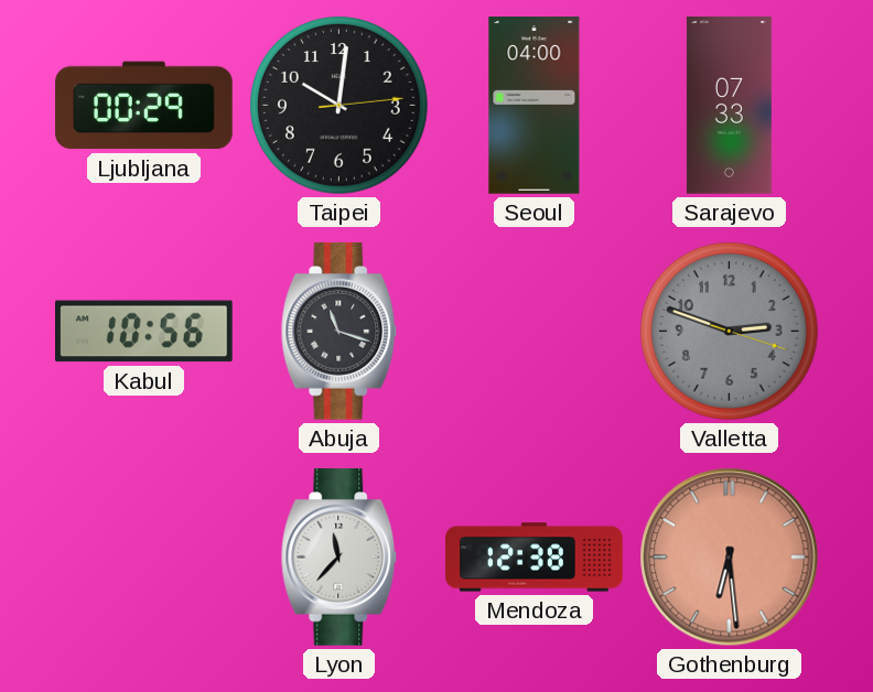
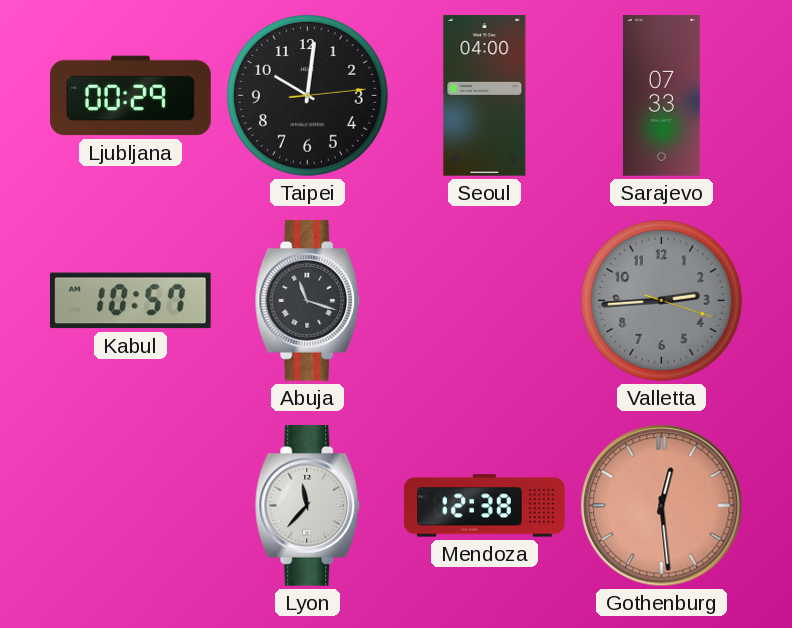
Kabul: 10:56 -> 10:57 (131, 301)
Valletta: 2:48 -> 2:44 (662, 301)
Gothenburg: 6:29 -> 12:29 (662, 506)
